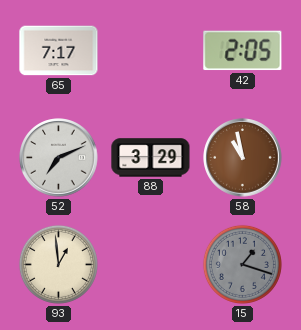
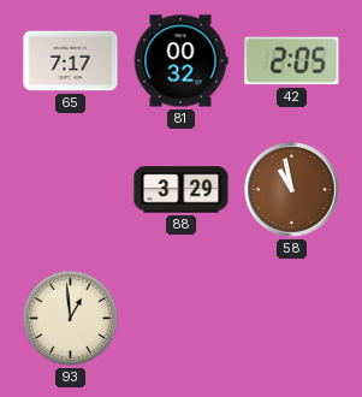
81: none -> 00:32 (180, 61)
52: 7:11 -> none (59, 158)
15: 1:18 -> none (242, 264)
